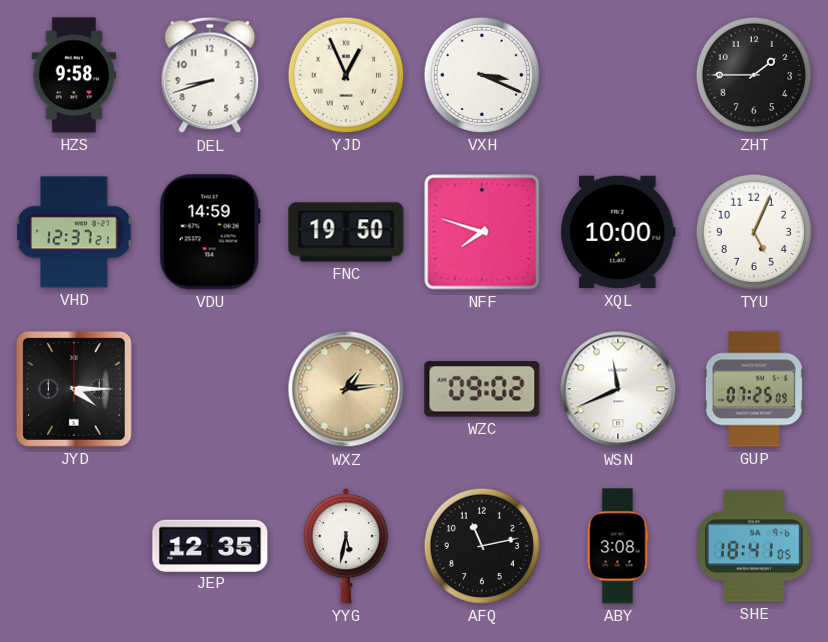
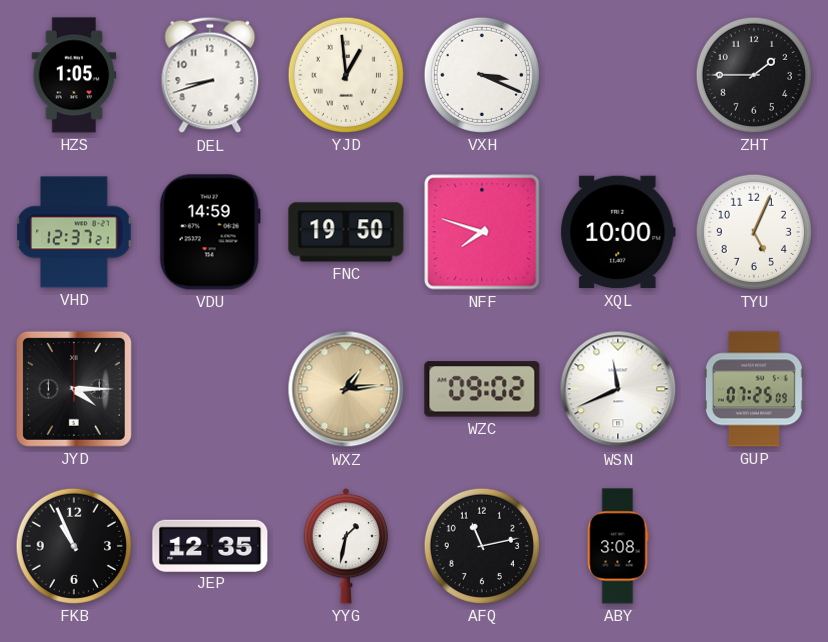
HZS: 9:58 -> 1:05 (74, 75)
YJD: 12:56 -> 12:59 (346, 75)
FKB: none -> 10:56 (74, 546)
YYG: 5:32 -> 1:32 (346, 547)
SHE: 18:41 -> none (754, 546)
